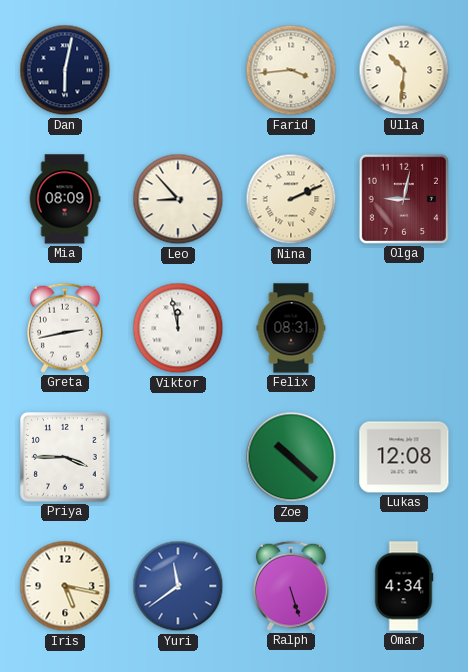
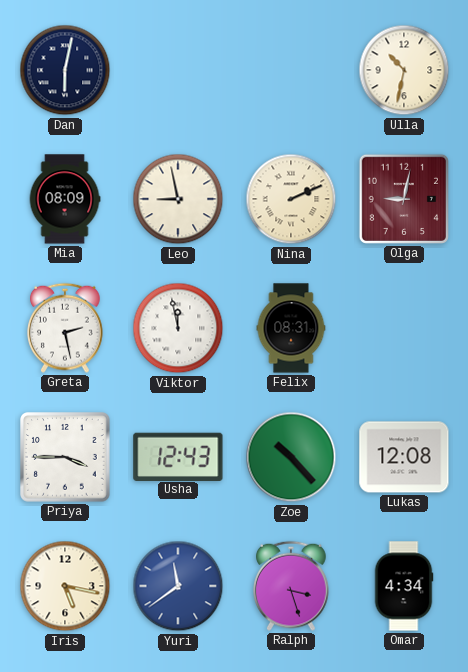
Farid: 3:44 -> none (291, 70)
Ulla: 10:31 -> 10:32 (404, 70)
Leo: 8:53 -> 8:58 (178, 199)
Greta: 2:43 -> 2:28 (66, 328)
Usha: none -> 12:43 (178, 456)
Zoe: 10:22 -> 10:23 (291, 457)
Ralph: 5:27 -> 3:27 (292, 586)
